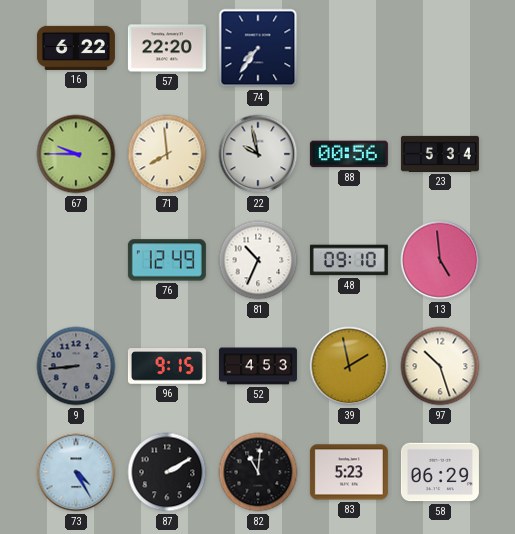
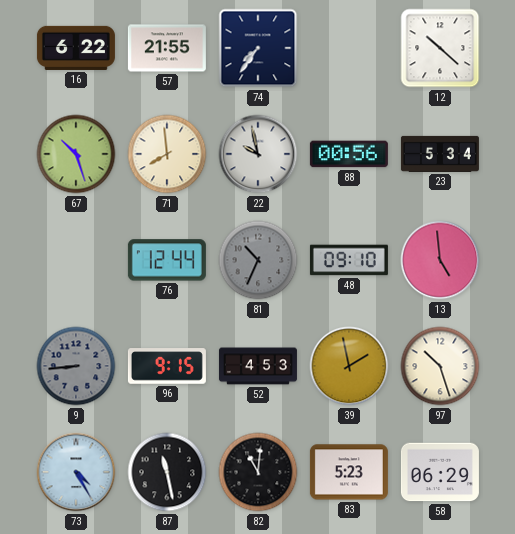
57: 22:20 -> 21:55 (167, 48)
12: none -> 10:22 (440, 48)
67: 9:45 -> 10:27 (76, 154)
76: 12:49 -> 12:44 (167, 260)
81 dial: white -> grey (258, 260)
87: 2:10 -> 11:28 (167, 472)
